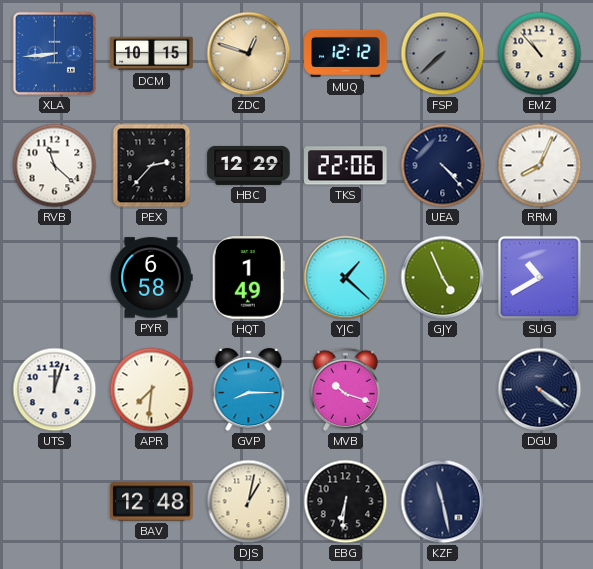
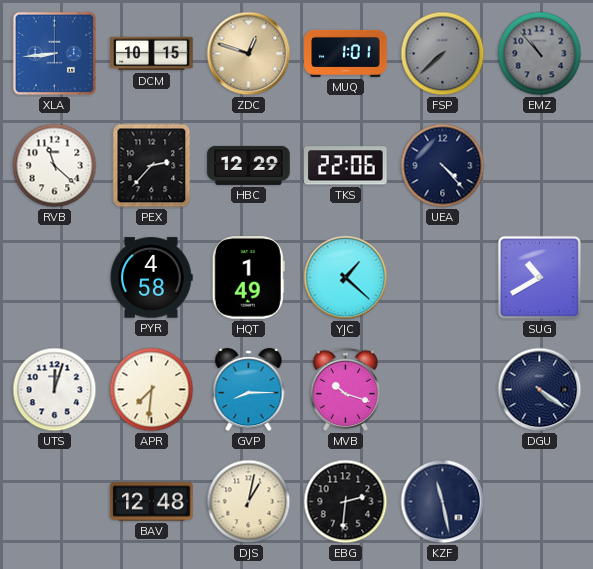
MUQ: 12:12 -> 1:01 (346, 53)
EMZ dial: cream -> grey (540, 54)
RRM: 8:04 -> none (540, 166)
PYR: 6:58 -> 4:58 (151, 278)
GJY: 4:56 -> none (443, 278)
EBG: 6:31 -> 2:31 (346, 502)
